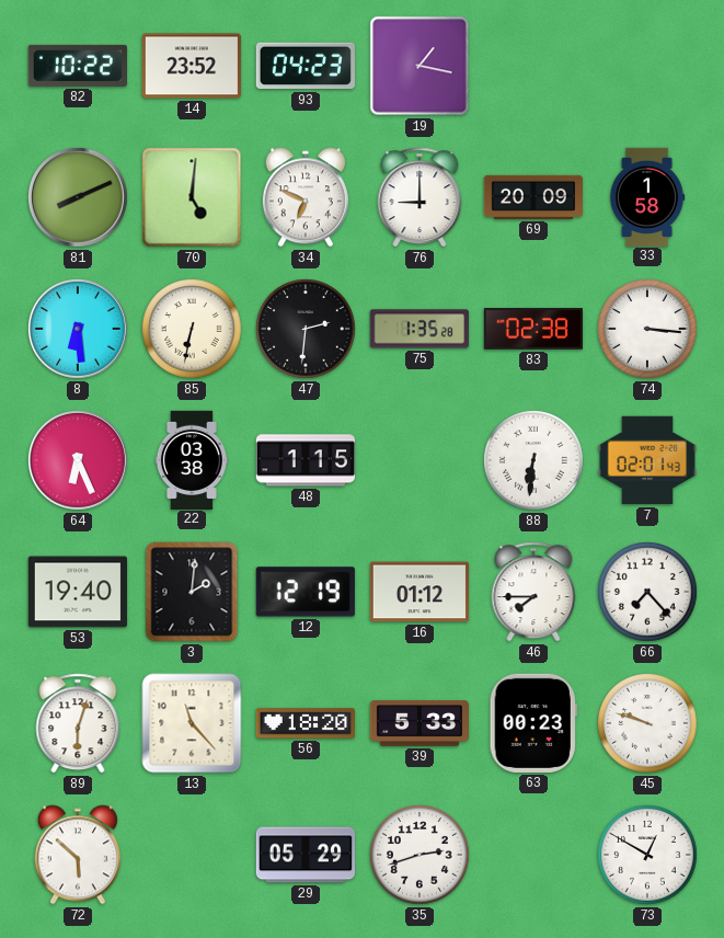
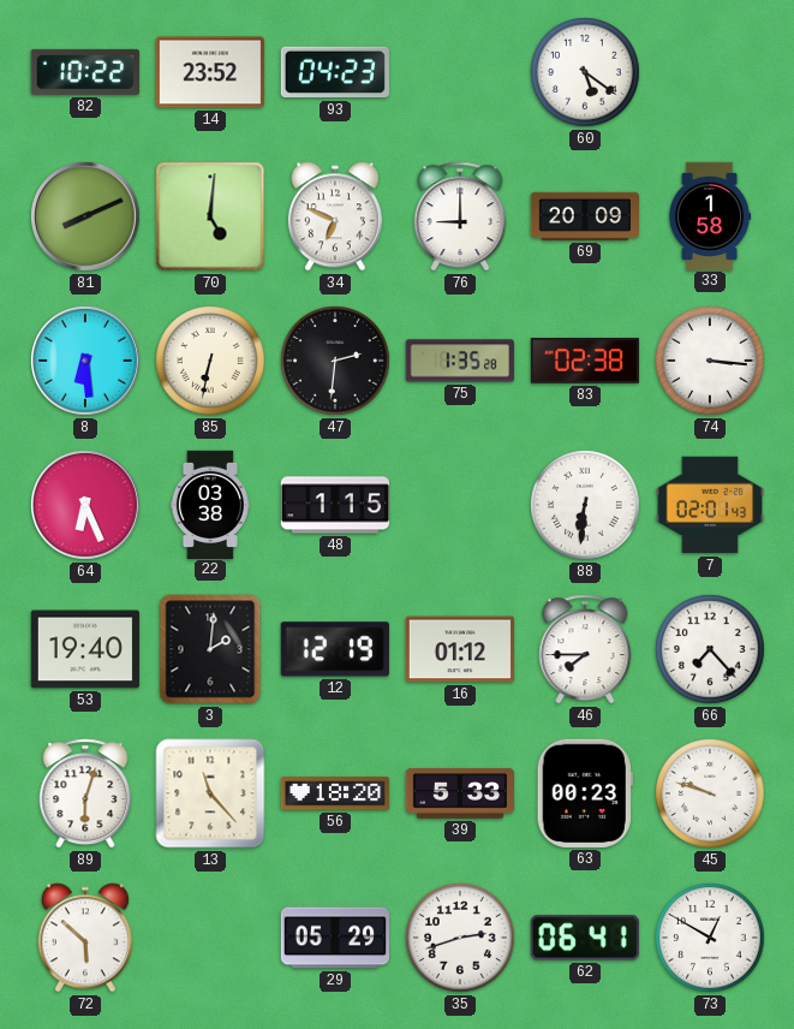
19: 1:17 -> none (420, 66)
60: none -> 5:21 (586, 73)
62: none -> 06:41 (585, 938)
